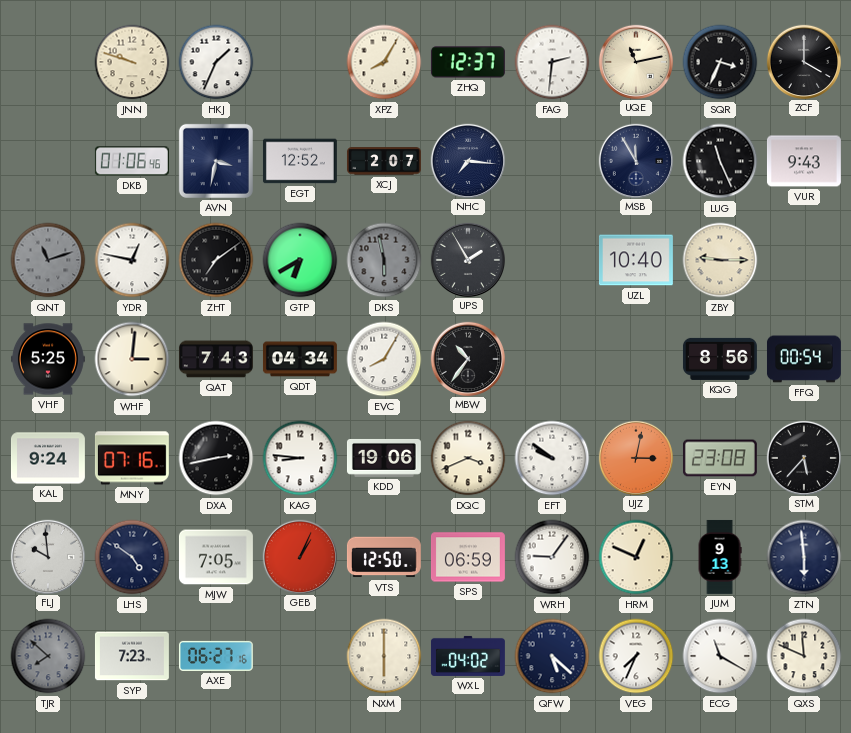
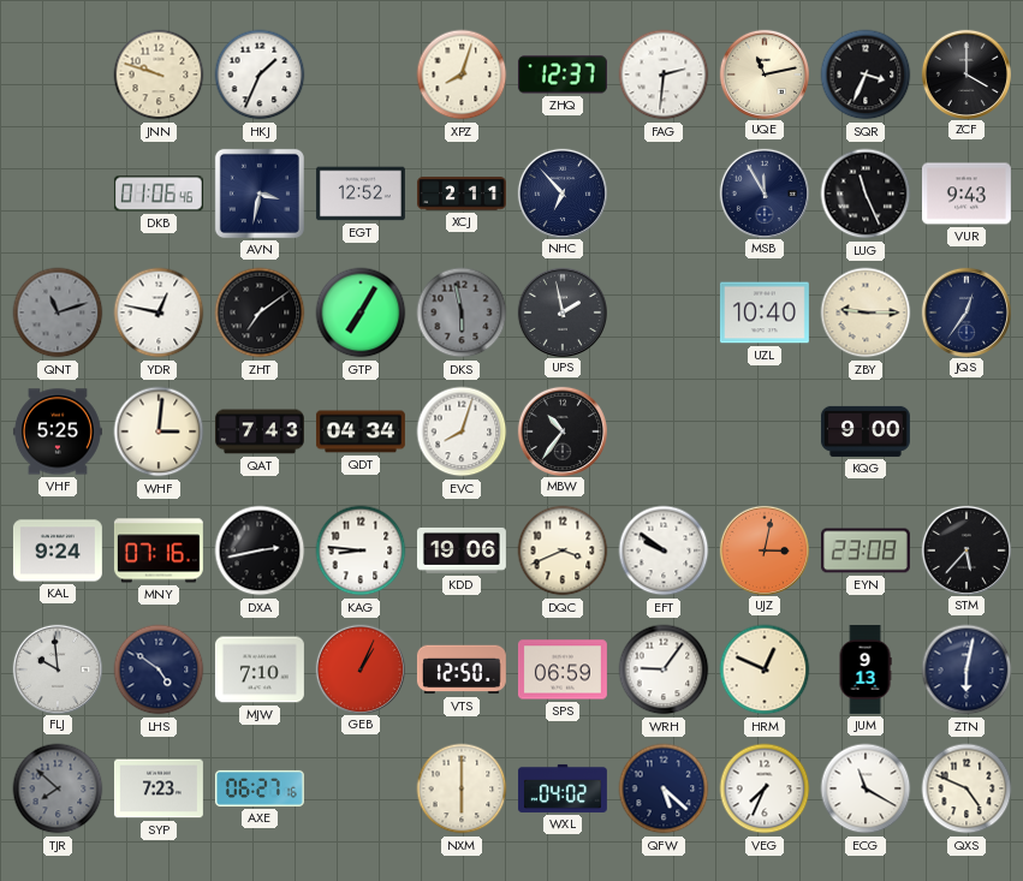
XPZ: 8:05 -> 8:03 (462, 75)
XCJ: 2:07 -> 2:11 (462, 194)
NHC: 7:16 -> 6:53 (561, 192)
GTP: 6:40 -> 7:05 (361, 312)
UPS: 1:55 -> 1:58 (561, 311)
JQS: none -> 12:36 (965, 311)
EVC: 8:05 -> 8:03 (462, 431)
KQG: 8:56 -> 9:00 (866, 431)
FFQ: 00:54 -> none (804, 359)
MJW: 7:05 -> 7:10 (260, 669)
ZTN: 5:59 -> 6:02 (967, 669)
QXS: 11:49 -> 4:49 (967, 788)
